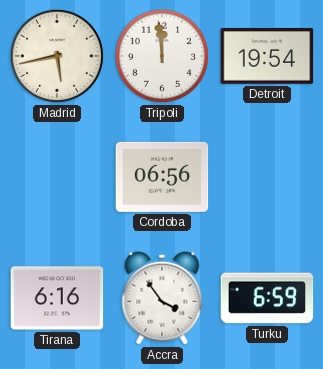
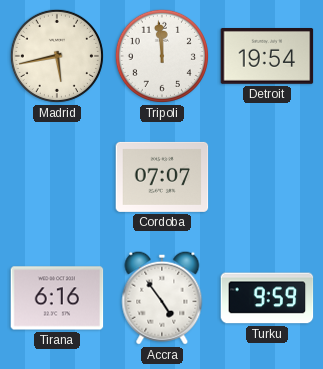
Cordoba: 06:56 -> 07:07 (162, 177)
Accra: 3:54 -> 4:54 (162, 298)
Turku: 6:59 -> 9:59 (267, 298)
